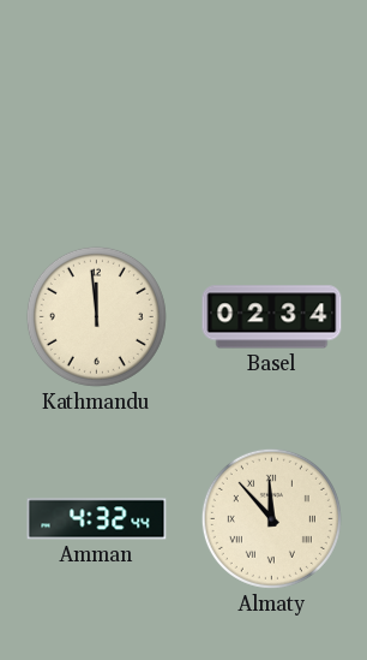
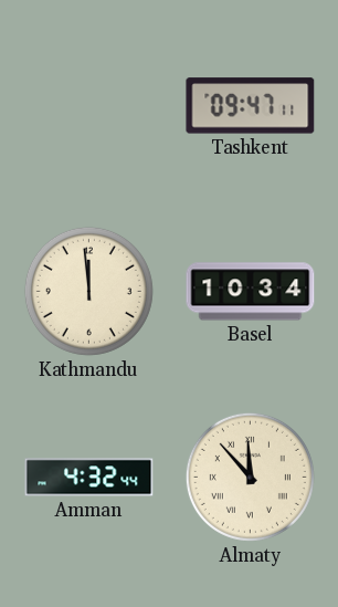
Tashkent: none -> 09:47 (251, 106)
Basel: 02:34 -> 10:34 (251, 292)
